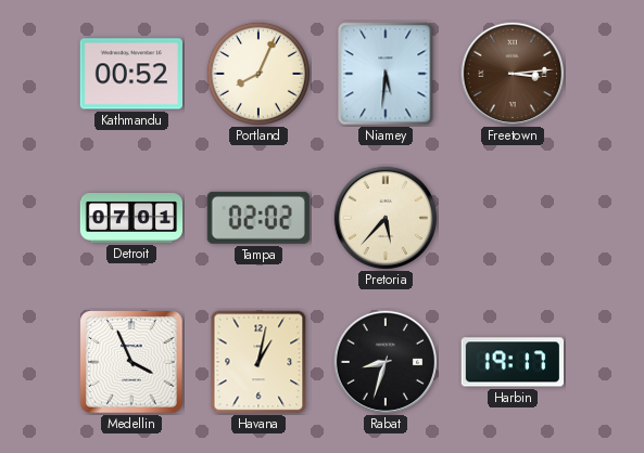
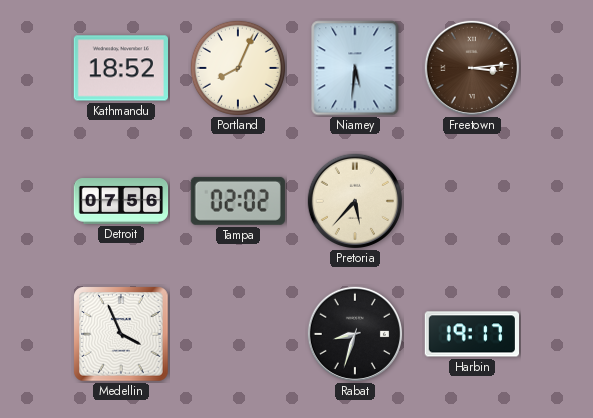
Kathmandu: 00:52 -> 18:52 (120, 68)
Detroit: 07:01 -> 07:56 (121, 201)
Havana: 1:02 -> none (258, 362)
